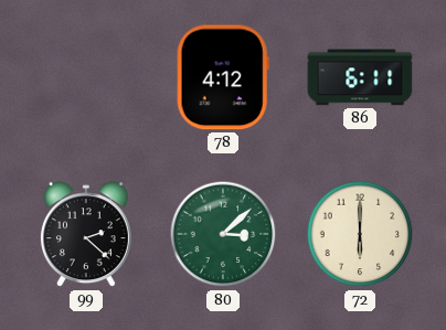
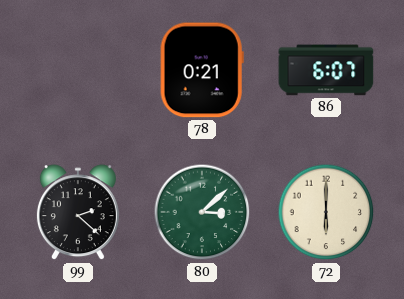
78: 4:12 -> 0:21 (202, 70)
86: 6:11 -> 6:07 (326, 70)
